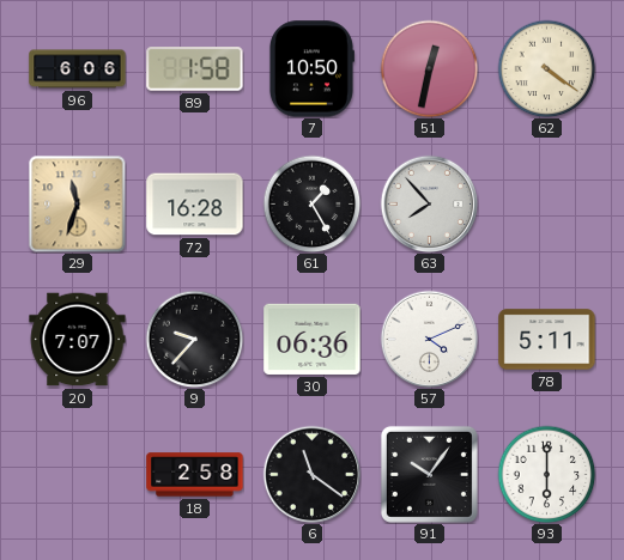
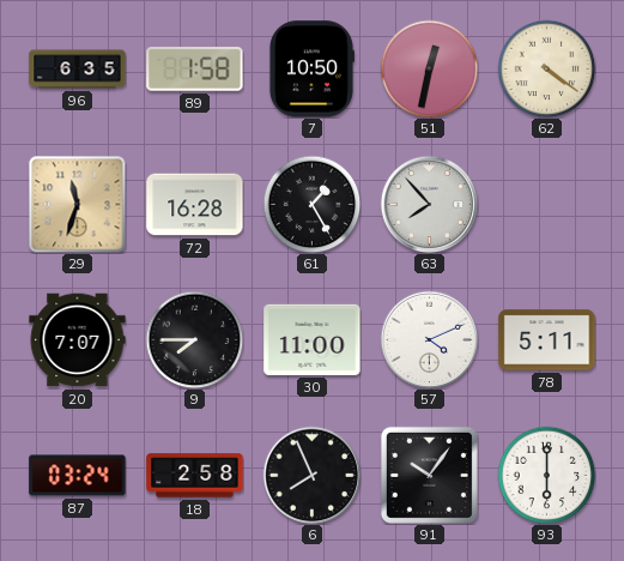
96: 6:06 -> 6:35 (78, 70)
9: 9:37 -> 7:45 (194, 339)
30: 06:36 -> 11:00 (313, 339)
87: none -> 03:24 (78, 476)
6: 11:21 -> 7:56 (311, 475)
